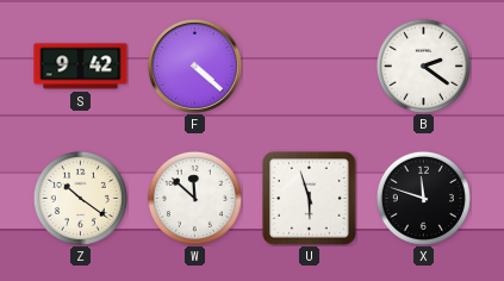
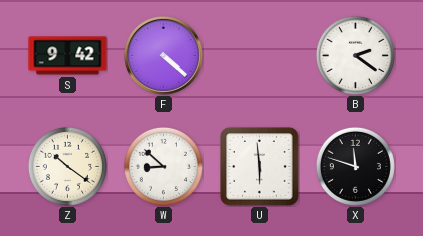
W: 11:52 -> 8:52 (163, 166)
U: 5:57 -> 5:59 (260, 167)
